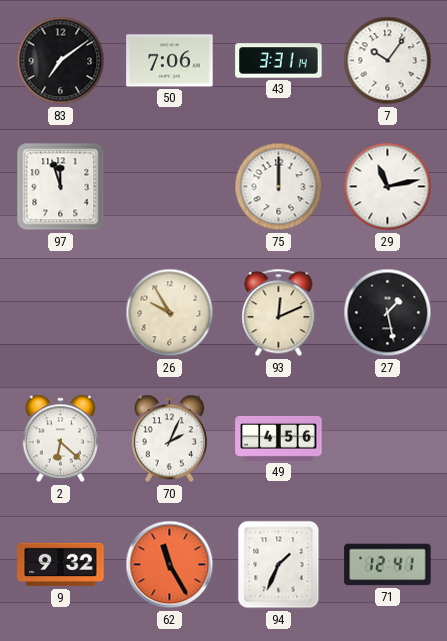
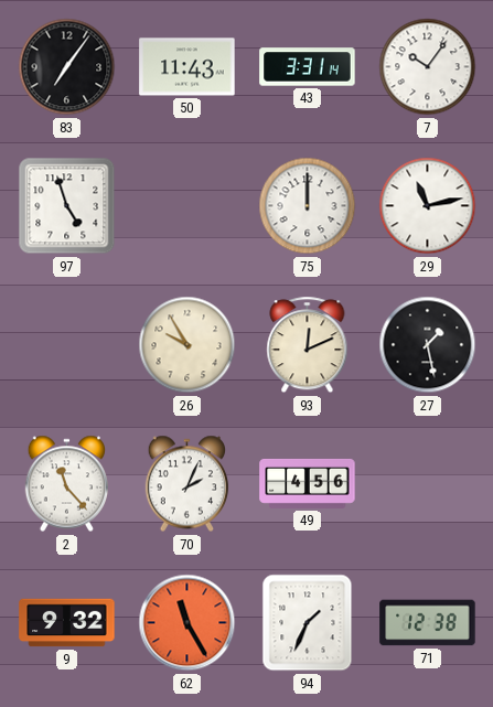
83: 7:09 -> 7:06 (67, 67)
50: 7:06 -> 11:43 (187, 67)
97: 11:57 -> 4:57 (67, 206)
2: 6:22 -> 11:23 (66, 484)
71: 12:41 -> 12:38 (428, 623)
